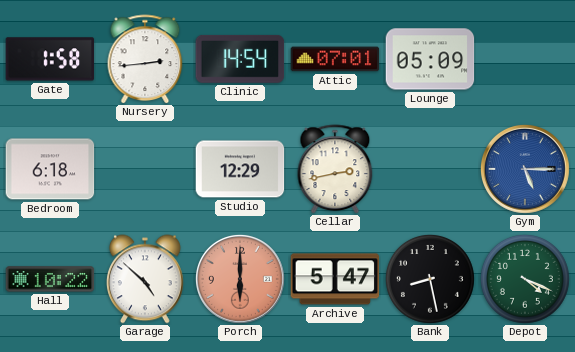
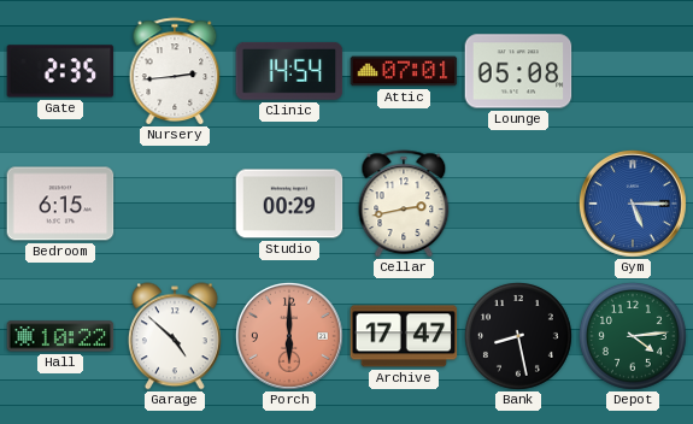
Gate: 1:58 -> 2:35 (60, 71)
Lounge: 05:09 -> 05:08 (518, 71)
Bedroom: 6:18 -> 6:15 (60, 204)
Studio: 12:29 -> 00:29 (289, 204)
Archive: 5:47 -> 17:47 (404, 336)
Depot: 4:19 -> 4:14 (633, 336)
